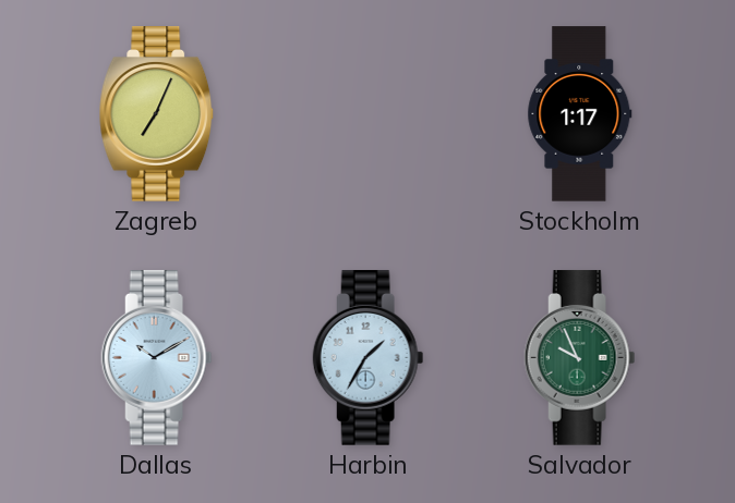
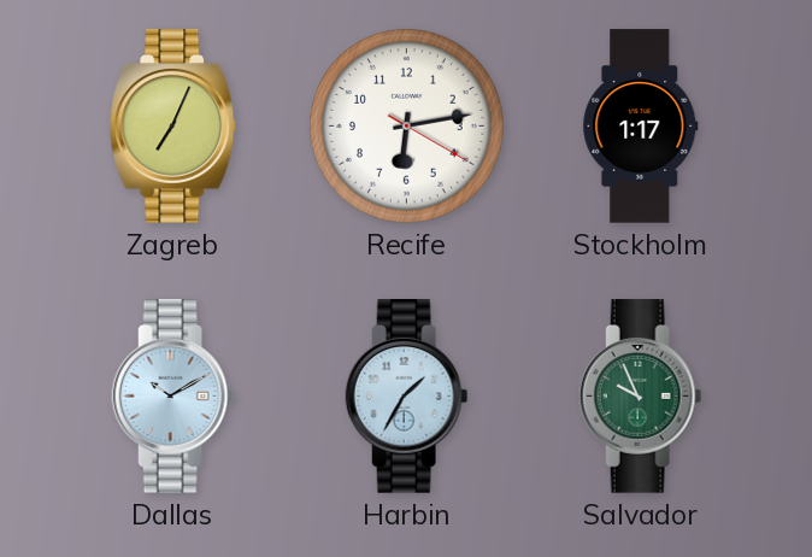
Recife: none -> 6:13 (407, 127)
